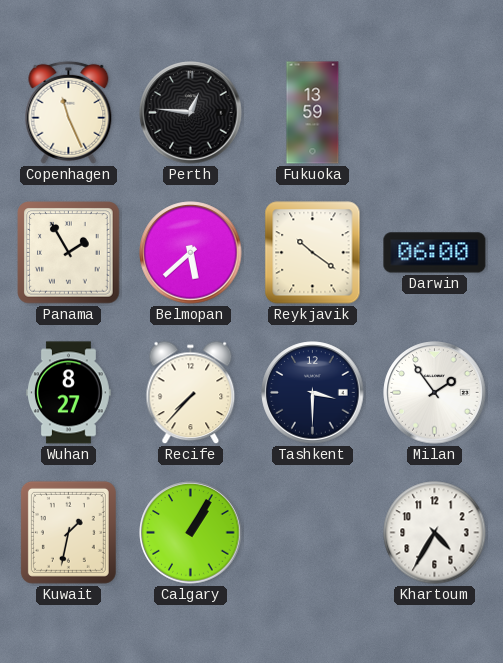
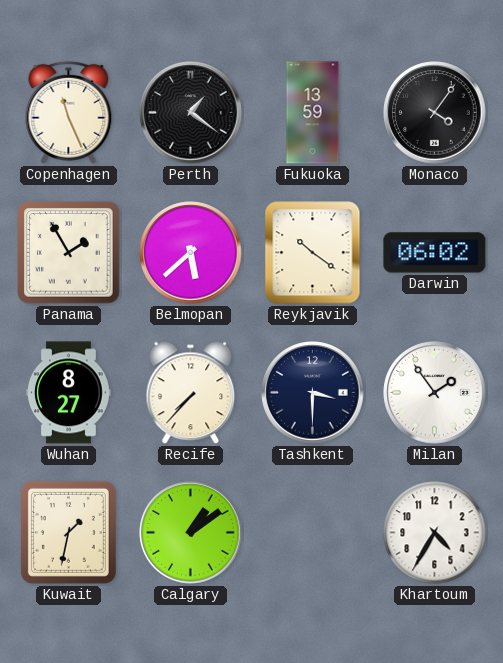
Perth: 12:46 -> 1:21 (191, 113)
Monaco: none -> 4:06 (435, 113)
Darwin: 06:00 -> 06:02 (435, 253)
Calgary: 1:05 -> 1:09 (191, 533)
